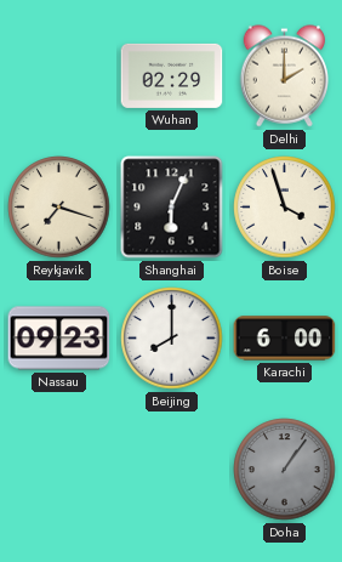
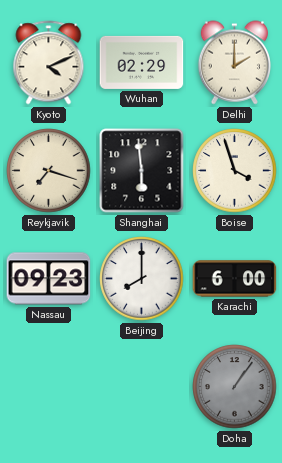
Kyoto: none -> 4:11 (49, 63)
Shanghai: 6:04 -> 5:59 (142, 171)
